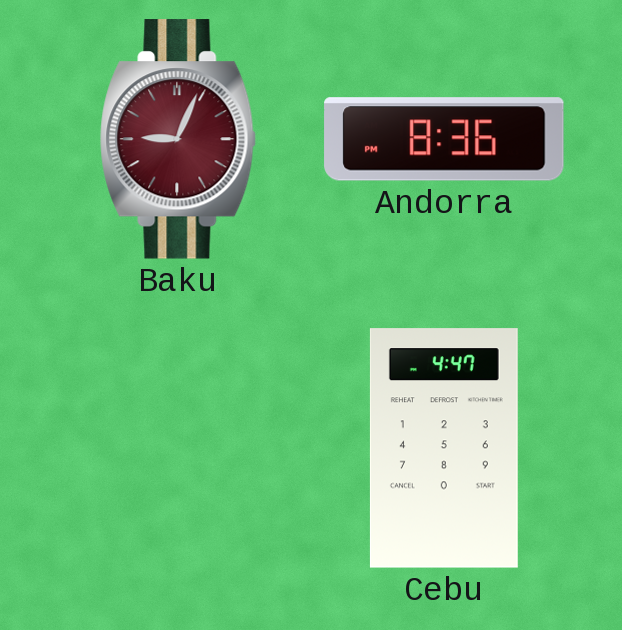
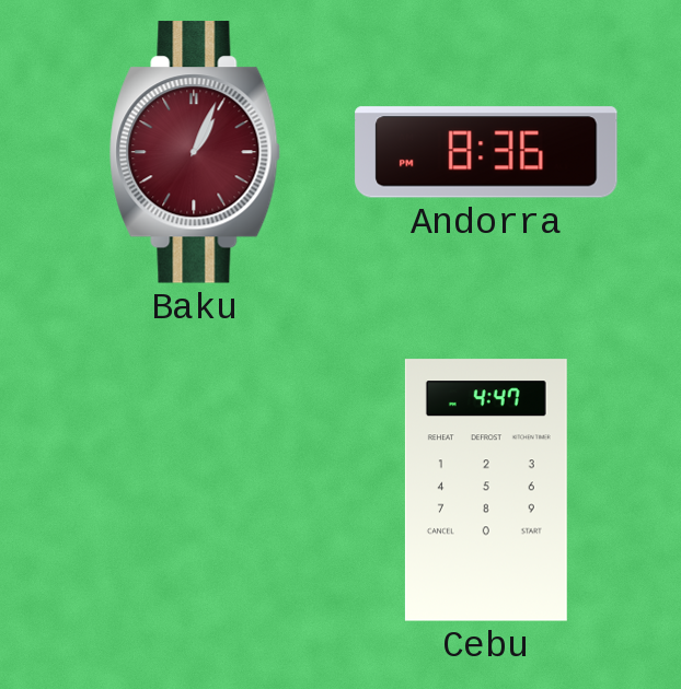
Baku: 9:04 -> 1:04 (195, 152)
